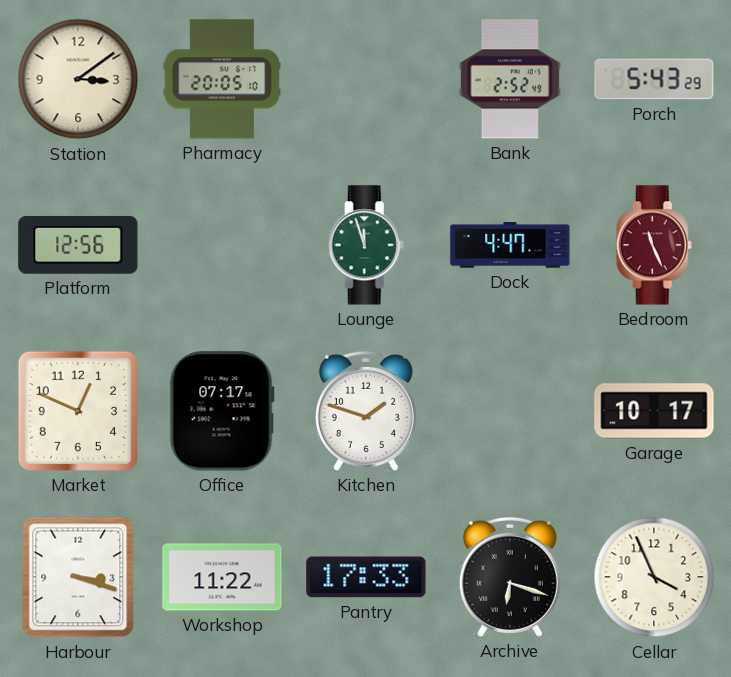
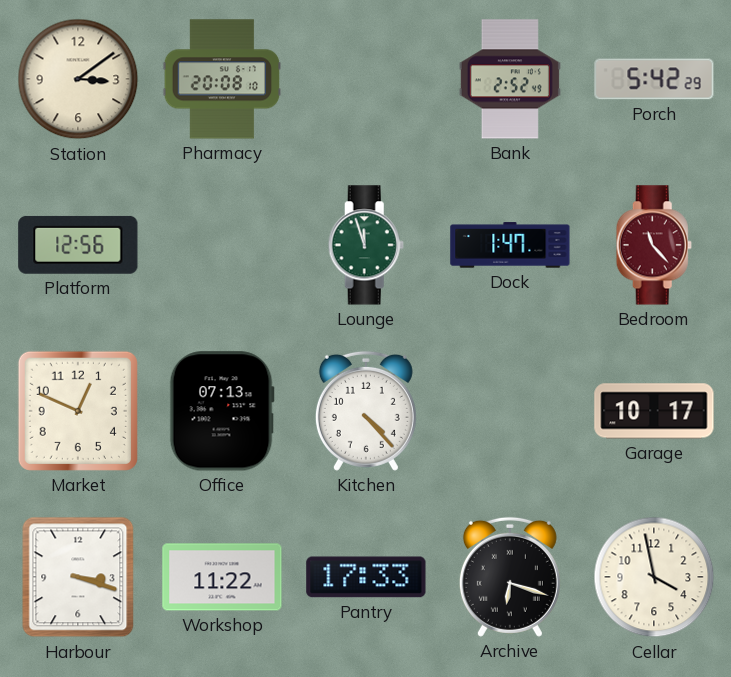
Pharmacy: 20:05 -> 20:08 (222, 79)
Porch: 5:43 -> 5:42 (654, 79)
Dock: 4:47 -> 1:47 (510, 245)
Bedroom: 11:26 -> 11:23 (654, 245)
Office: 07:17 -> 07:13 (222, 411)
Kitchen: 1:48 -> 4:23 (366, 411)
Cellar: 3:56 -> 3:58 (654, 577)
